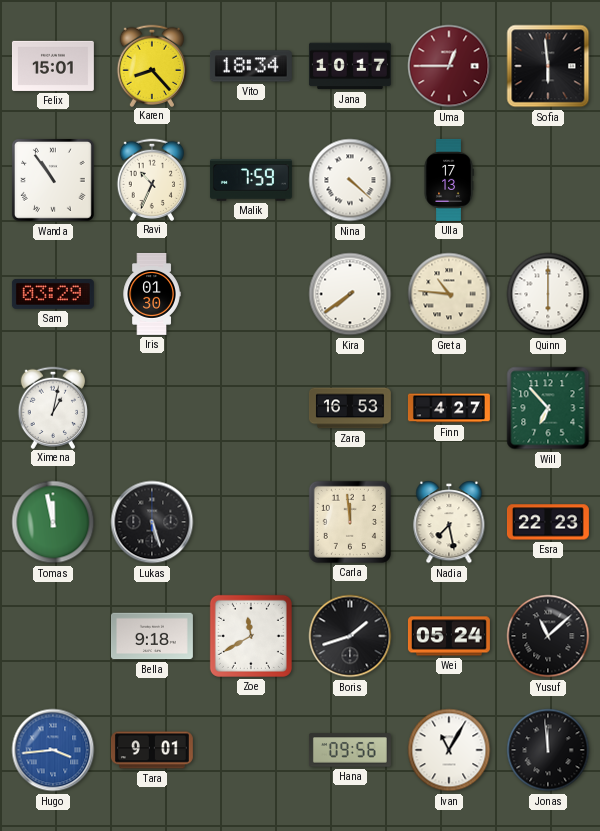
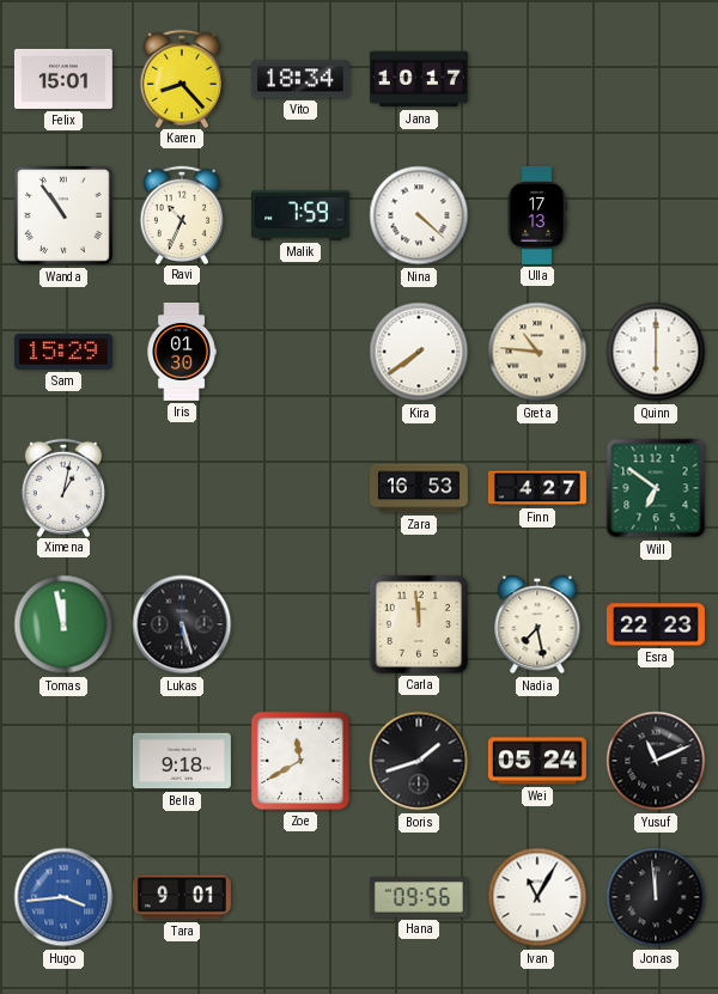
Uma: 12:45 -> none (449, 66)
Sofia: 5:59 -> none (548, 66)
Sam: 03:29 -> 15:29 (63, 352)
Will: 6:53 -> 6:51 (656, 488)
Yusuf: 11:08 -> 11:11 (656, 761)
